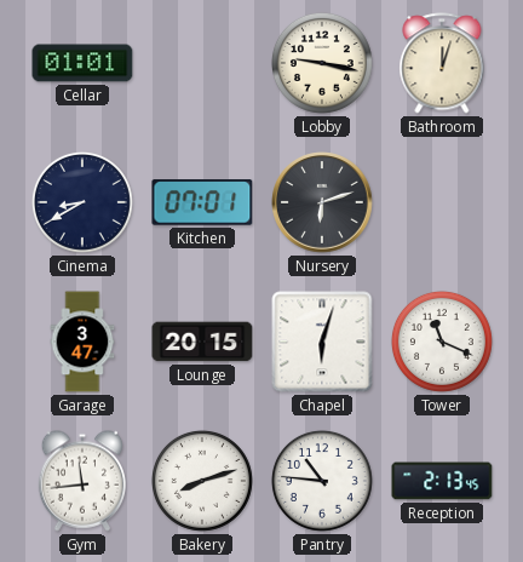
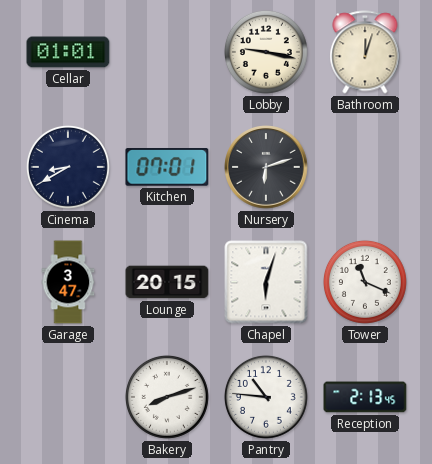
Gym: 11:44 -> none (82, 481)
